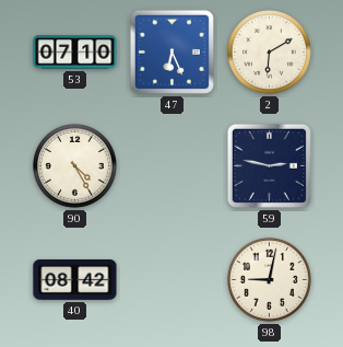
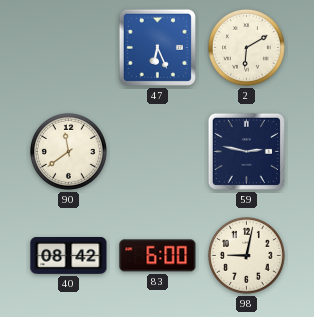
53: 07:10 -> none (75, 53)
90: 4:25 -> 11:39 (68, 151)
83: none -> 6:00 (158, 256)
